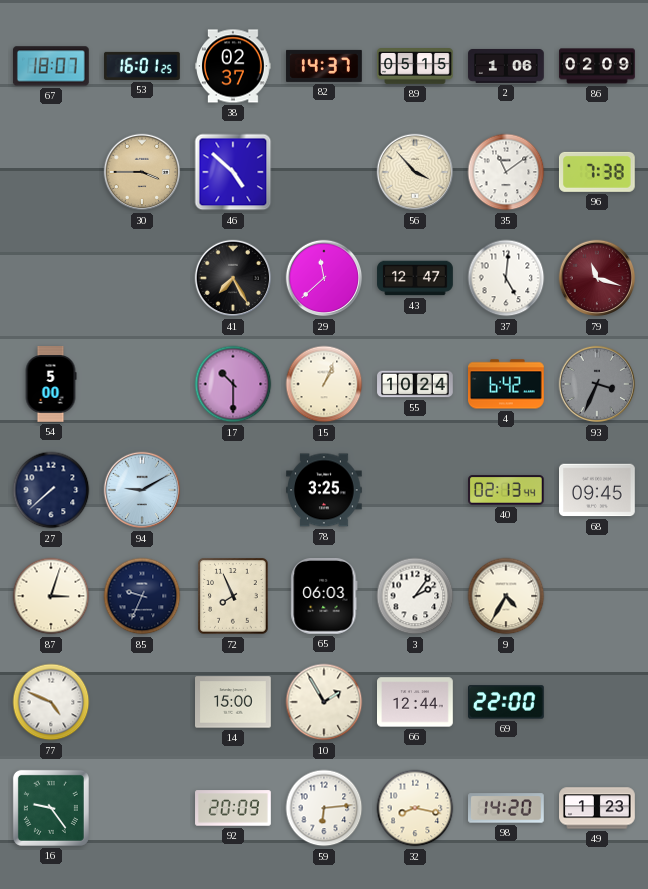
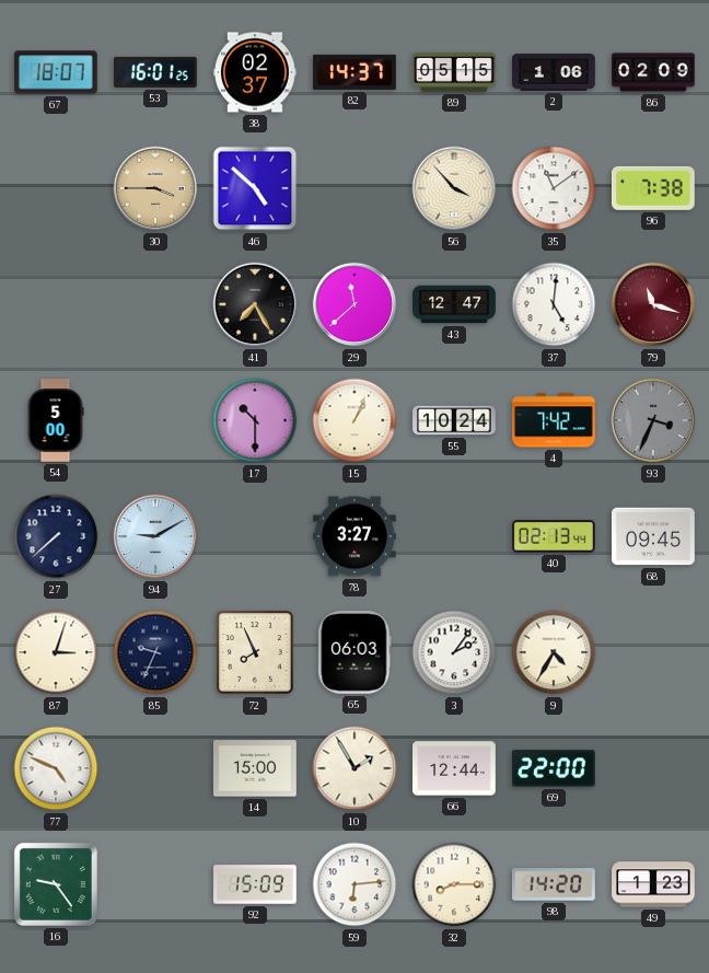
4: 6:42 -> 7:42 (554, 420)
78: 3:25 -> 3:27 (356, 536)
92: 20:09 -> 15:09 (255, 884)
32: 8:17 -> 8:15 (454, 884)
